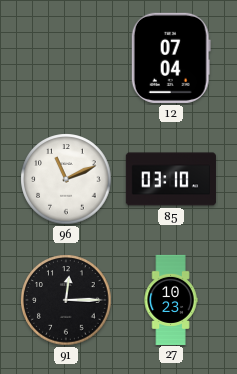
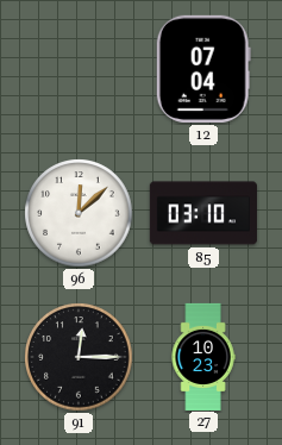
96: 11:11 -> 12:08 (79, 213)
